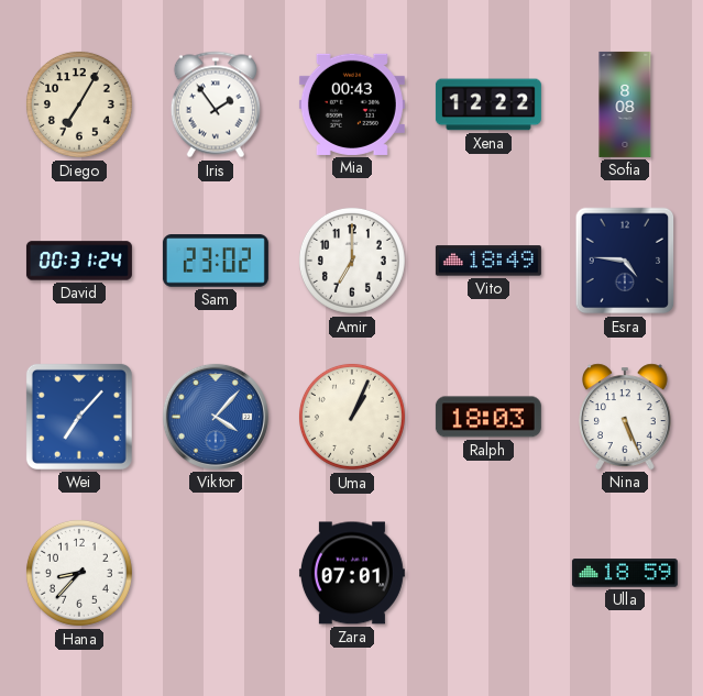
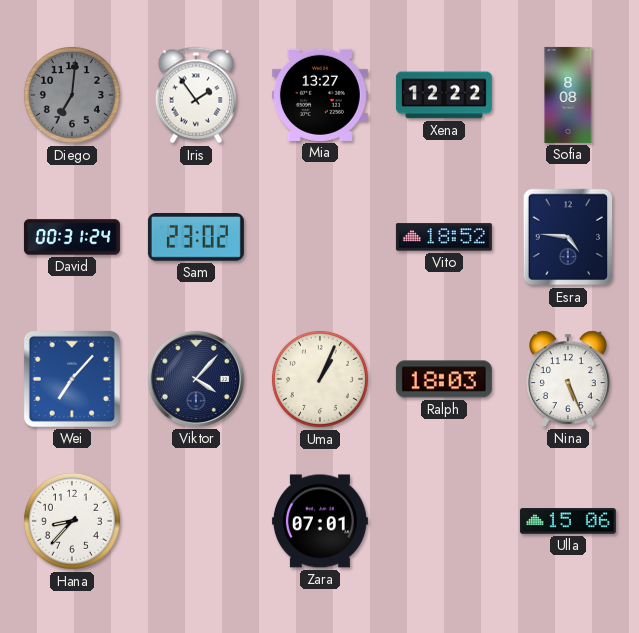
Diego: 7:05 -> 7:01 (72, 95)
Diego dial: cream -> grey (72, 95)
Mia: 00:43 -> 13:27 (320, 95)
Amir: 7:00 -> none (352, 261)
Vito: 18:49 -> 18:52 (444, 237)
Viktor dial: blue -> navy (196, 379)
Ulla: 18:59 -> 15:06 (568, 521)
